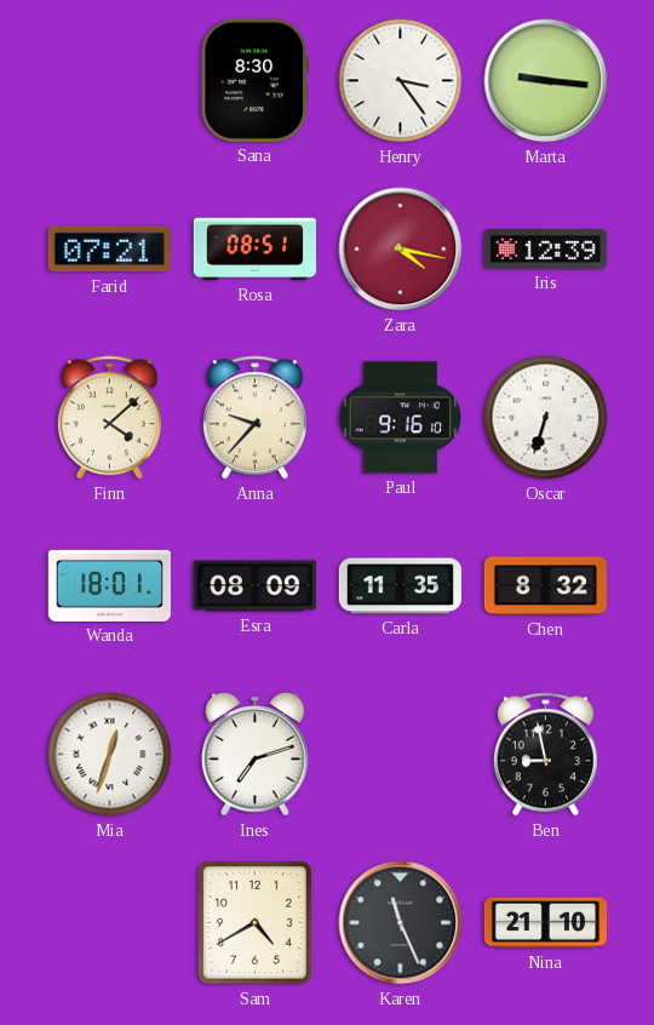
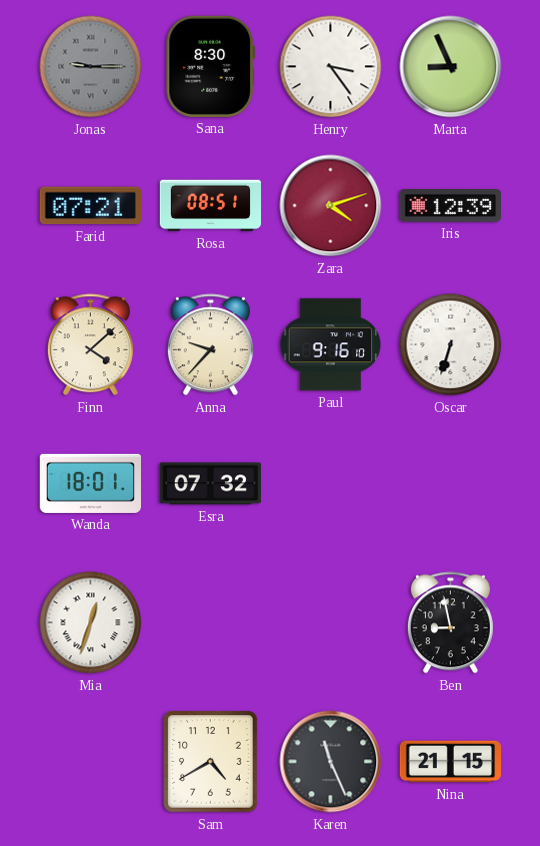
Jonas: none -> 9:15 (91, 67)
Marta: 9:16 -> 8:56 (451, 67)
Zara: 4:17 -> 4:12 (331, 206)
Esra: 08:09 -> 07:32 (210, 484)
Carla: 11:35 -> none (400, 586)
Chen: 8:32 -> none (545, 586)
Ines: 7:12 -> none (256, 755)
Nina: 21:10 -> 21:15 (450, 762)
